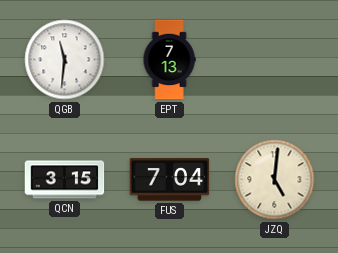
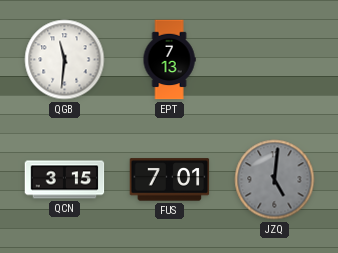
FUS: 7:04 -> 7:01 (170, 180)
JZQ dial: cream -> grey (275, 180)
